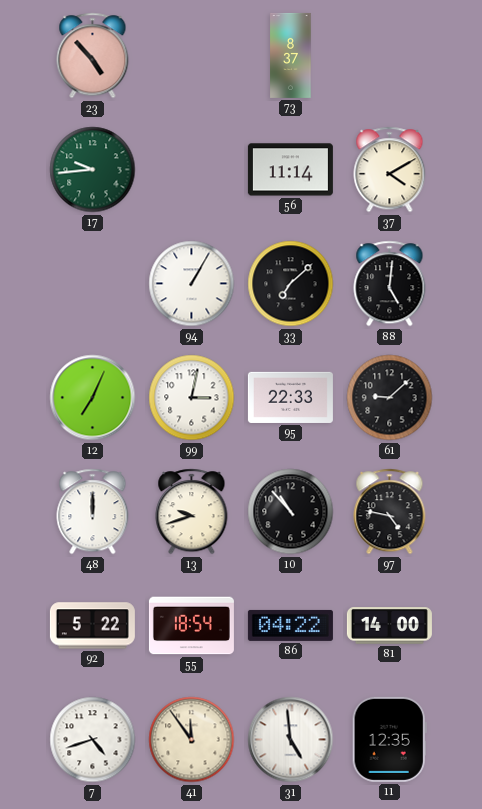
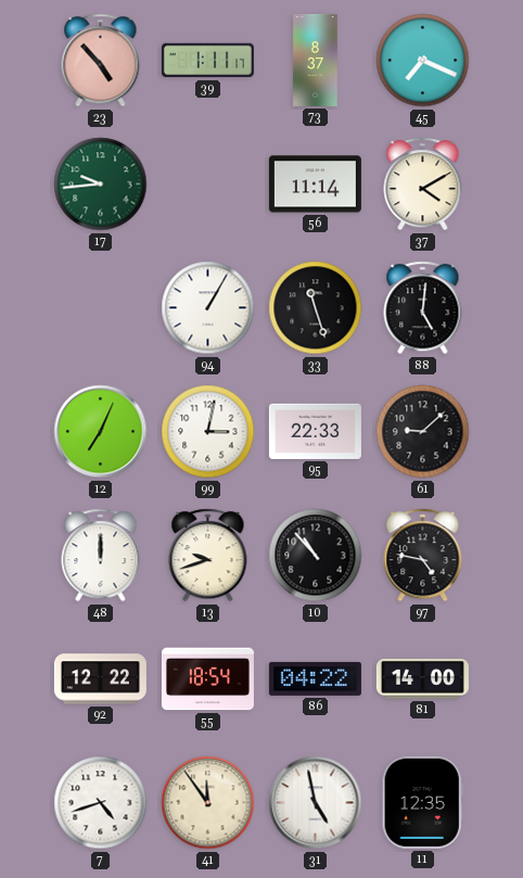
39: none -> 1:11 (207, 61)
45: none -> 7:19 (423, 61)
33: 7:08 -> 11:27 (316, 308)
92: 5:22 -> 12:22 (100, 679)
31: 4:59 -> 4:58 (316, 803)
